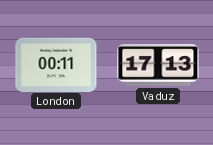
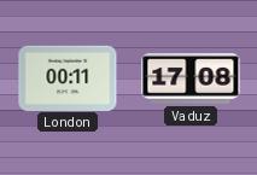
Vaduz: 17:13 -> 17:08 (191, 80)
